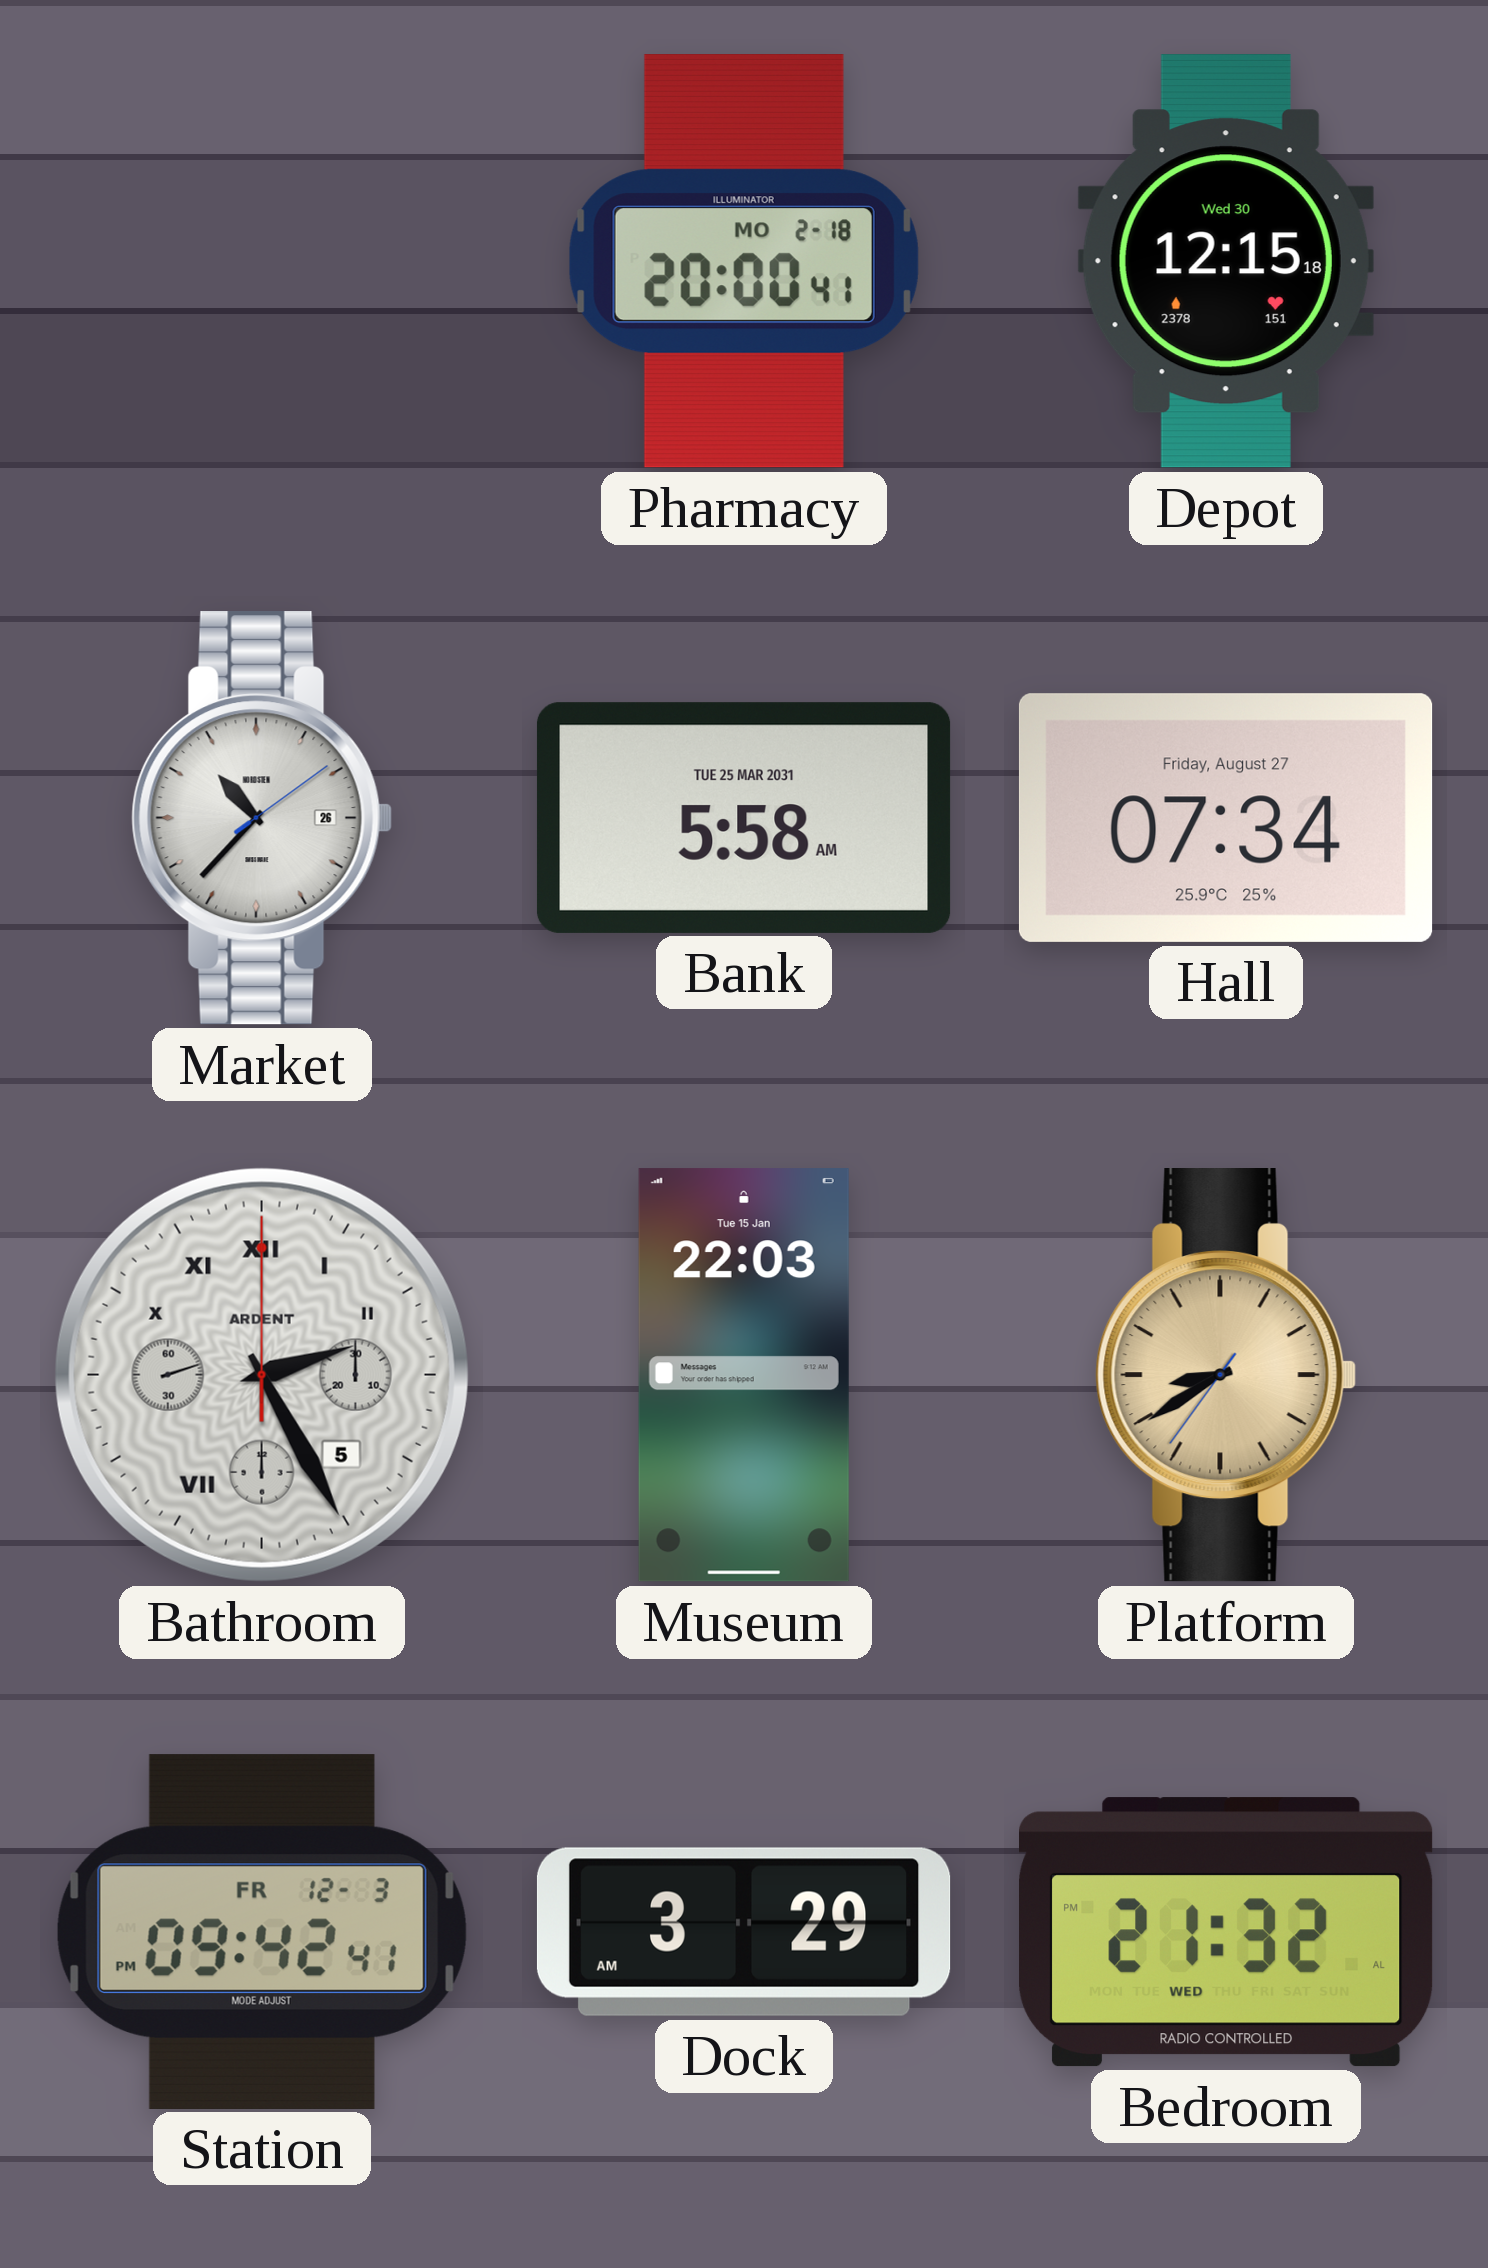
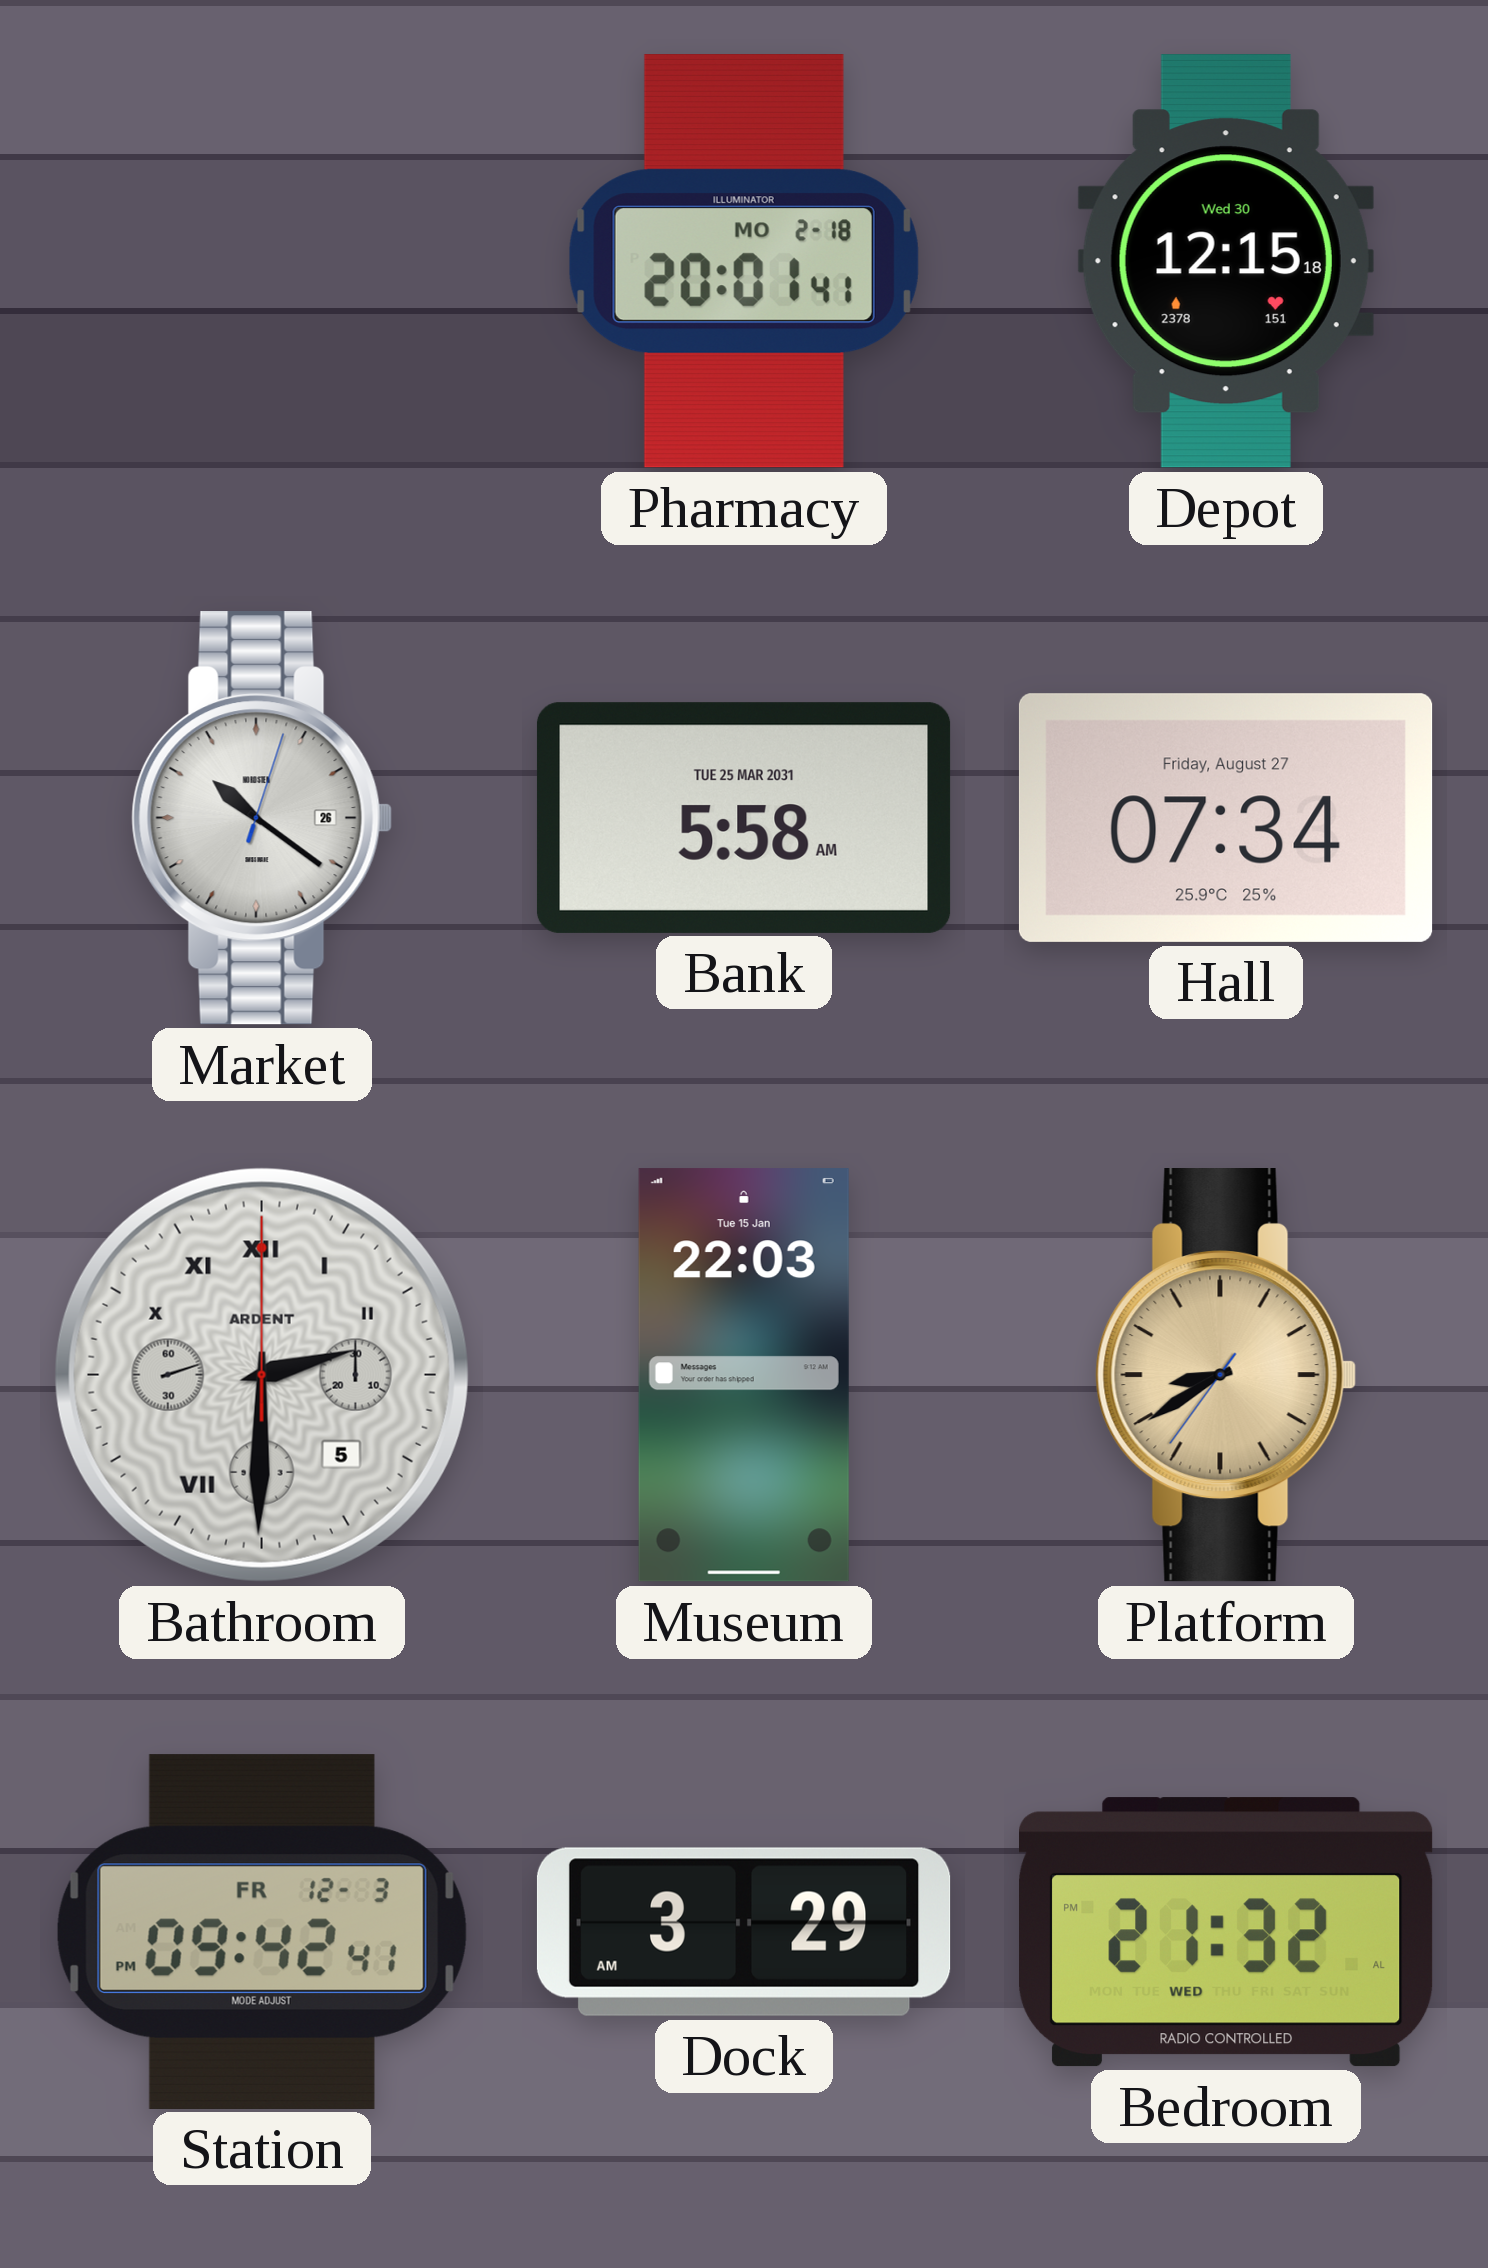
Pharmacy: 20:00 -> 20:01 (744, 261)
Market: 10:37 -> 10:21 (262, 819)
Bathroom: 2:25 -> 2:30 (262, 1375)
